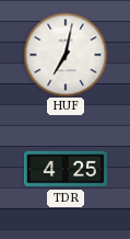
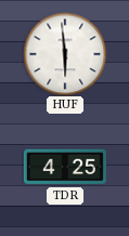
HUF: 7:02 -> 5:59 (65, 54)
